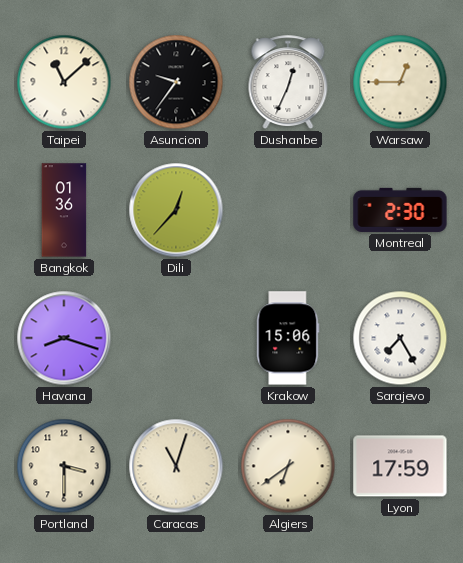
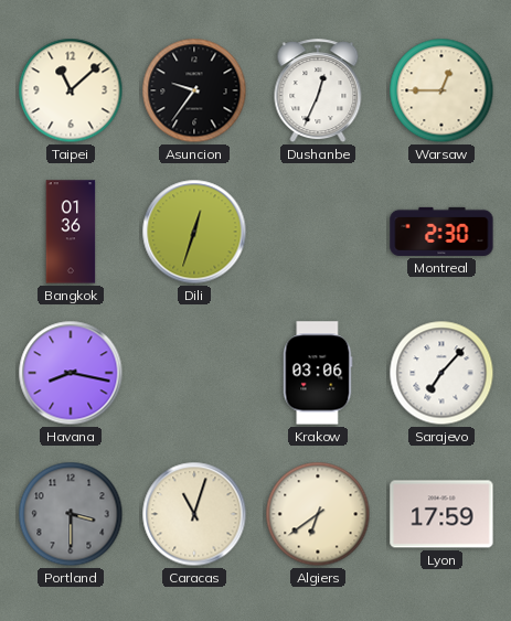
Dili: 12:37 -> 12:33 (194, 232)
Havana: 8:18 -> 8:17 (71, 373)
Krakow: 15:06 -> 03:06 (318, 373)
Sarajevo: 7:25 -> 7:07 (441, 373)
Portland dial: cream -> grey (71, 514)
